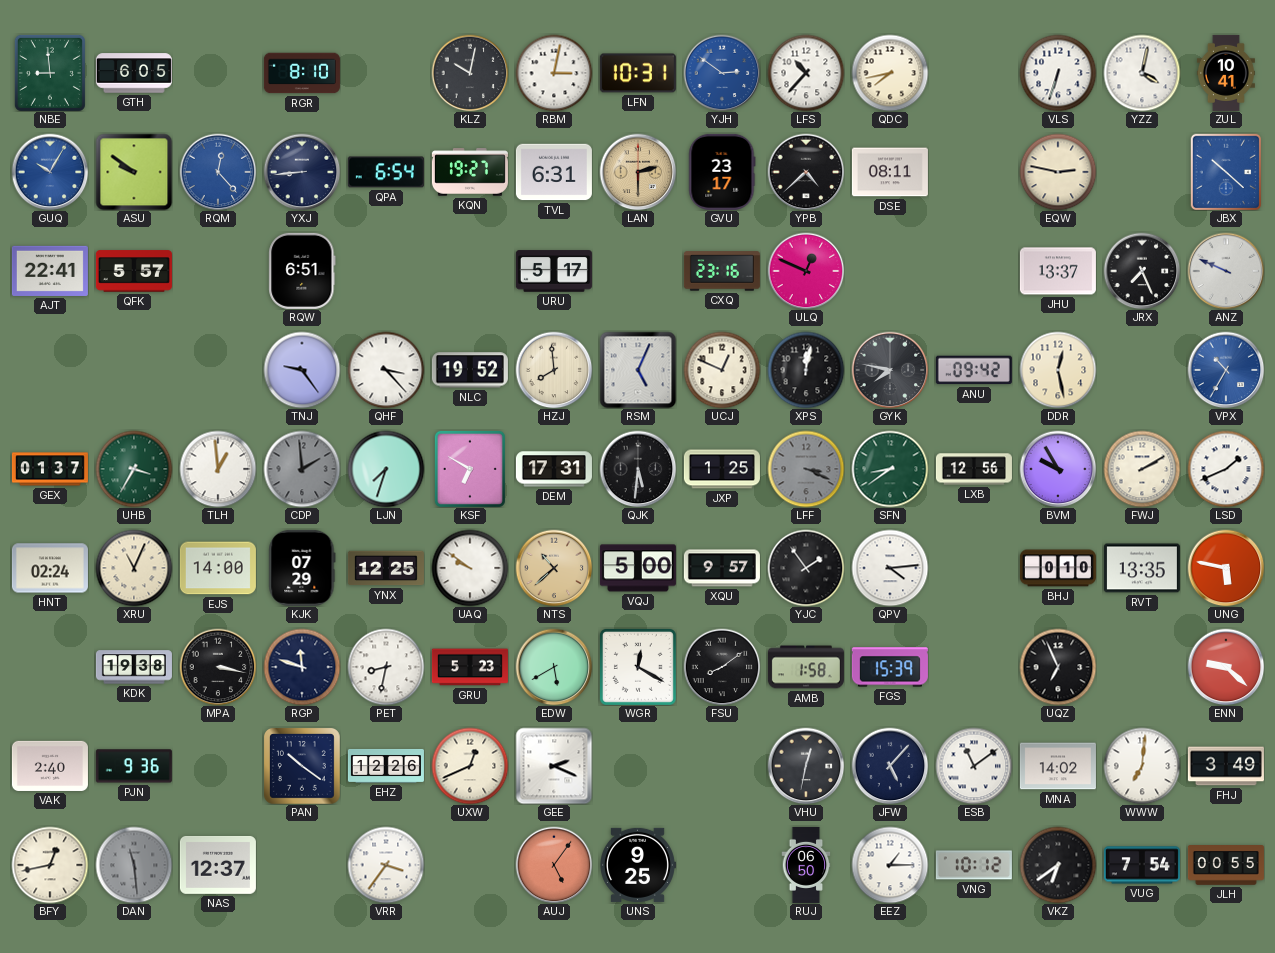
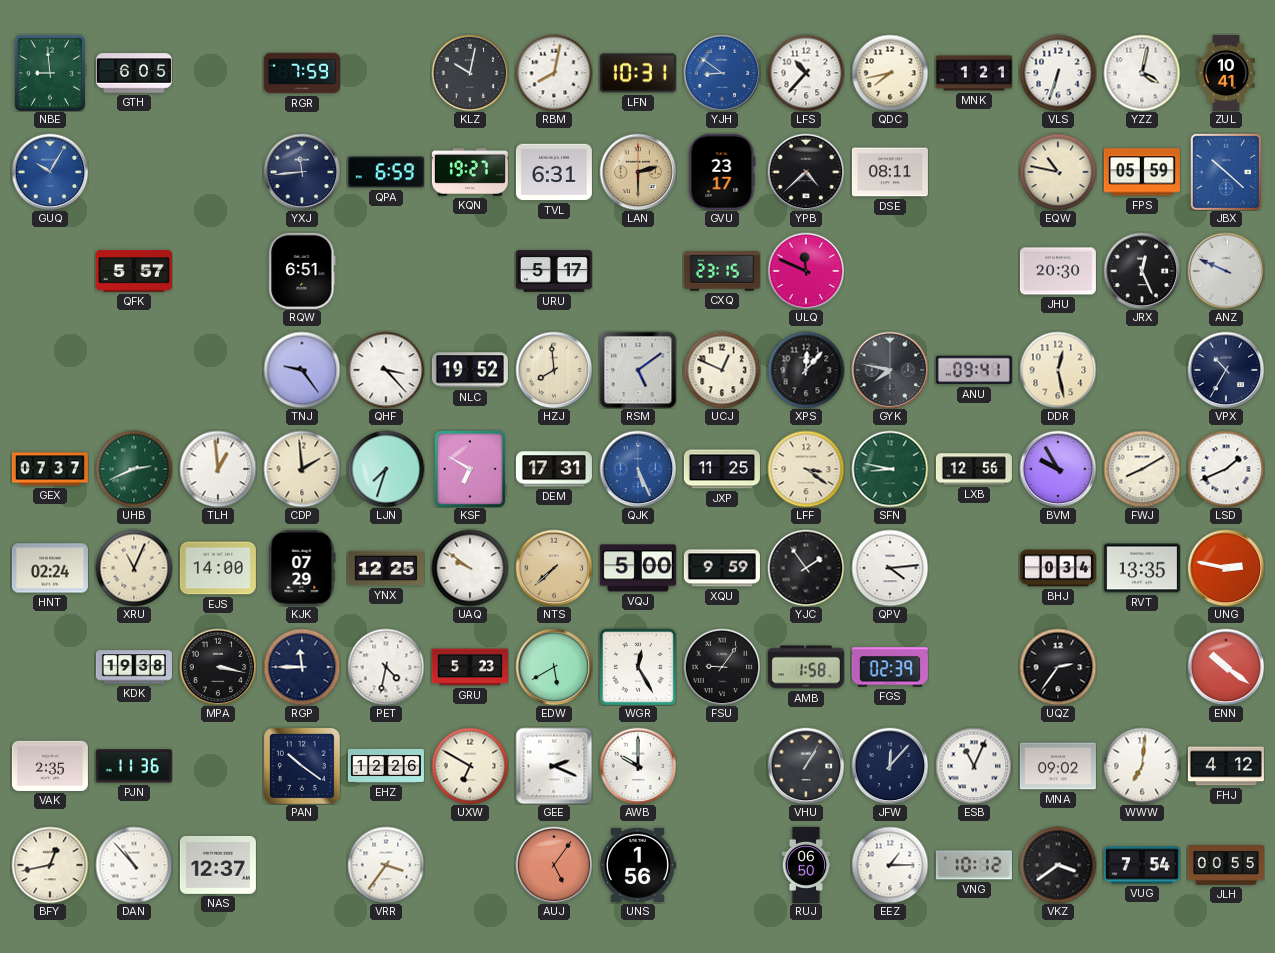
RGR: 8:10 -> 7:59 (302, 73)
RBM: 3:02 -> 8:02 (554, 73)
YJH: 2:51 -> 8:51 (722, 73)
MNK: none -> 1:21 (974, 73)
ASU: 9:51 -> none (134, 172)
RQM: 12:23 -> none (218, 172)
YXJ: 8:44 -> 11:44 (302, 172)
QPA: 6:54 -> 6:59 (386, 172)
EQW: 2:47 -> 10:47 (1058, 172)
FPS: none -> 05:59 (1142, 172)
AJT: 22:41 -> none (50, 271)
CXQ: 23:16 -> 23:15 (722, 271)
ULQ: 12:49 -> 11:49 (806, 271)
JHU: 13:37 -> 20:30 (1058, 271)
JRX: 7:26 -> 12:26 (1142, 271)
RSM: 5:04 -> 5:09 (638, 370)
XPS: 12:02 -> 12:07 (806, 370)
ANU: 09:42 -> 09:41 (974, 370)
VPX dial: blue -> navy (1226, 370)
GEX: 01:37 -> 07:37 (50, 469)
UHB: 3:35 -> 2:41 (134, 469)
CDP dial: grey -> cream (302, 469)
QJK: 5:31 -> 5:26 (638, 469)
QJK dial: black -> blue (638, 469)
JXP: 1:25 -> 11:25 (722, 469)
LFF: 3:19 -> 3:21 (806, 469)
LFF dial: grey -> cream (806, 469)
SFN: 8:39 -> 8:47 (890, 469)
FWJ: 2:10 -> 8:10 (1142, 469)
NTS: 10:38 -> 7:38 (554, 568)
XQU: 9:57 -> 9:59 (722, 568)
BHJ: 0:10 -> 0:34 (1058, 568)
UNG: 5:47 -> 2:47 (1226, 568)
RGP: 11:48 -> 11:45 (302, 667)
PET: 8:32 -> 4:32 (386, 667)
WGR: 12:20 -> 12:25 (638, 667)
FSU: 8:09 -> 9:06 (722, 667)
FGS: 15:39 -> 02:39 (890, 667)
UQZ: 6:56 -> 2:36 (1058, 667)
ENN: 9:22 -> 10:21 (1226, 667)
VAK: 2:40 -> 2:35 (50, 766)
PJN: 9:36 -> 11:36 (134, 766)
UXW: 12:41 -> 6:50 (470, 766)
AWB: none -> 10:00 (638, 766)
VHU: 12:32 -> 1:05 (806, 766)
JFW: 5:07 -> 12:07 (890, 766)
ESB: 11:09 -> 11:04 (974, 766)
MNA: 14:02 -> 09:02 (1058, 766)
FHJ: 3:49 -> 4:12 (1226, 766)
DAN: 11:29 -> 10:53 (134, 865)
DAN dial: grey -> white (134, 865)
UNS: 9:25 -> 1:56 (638, 865)
VKZ: 6:39 -> 3:39 (1058, 865)
